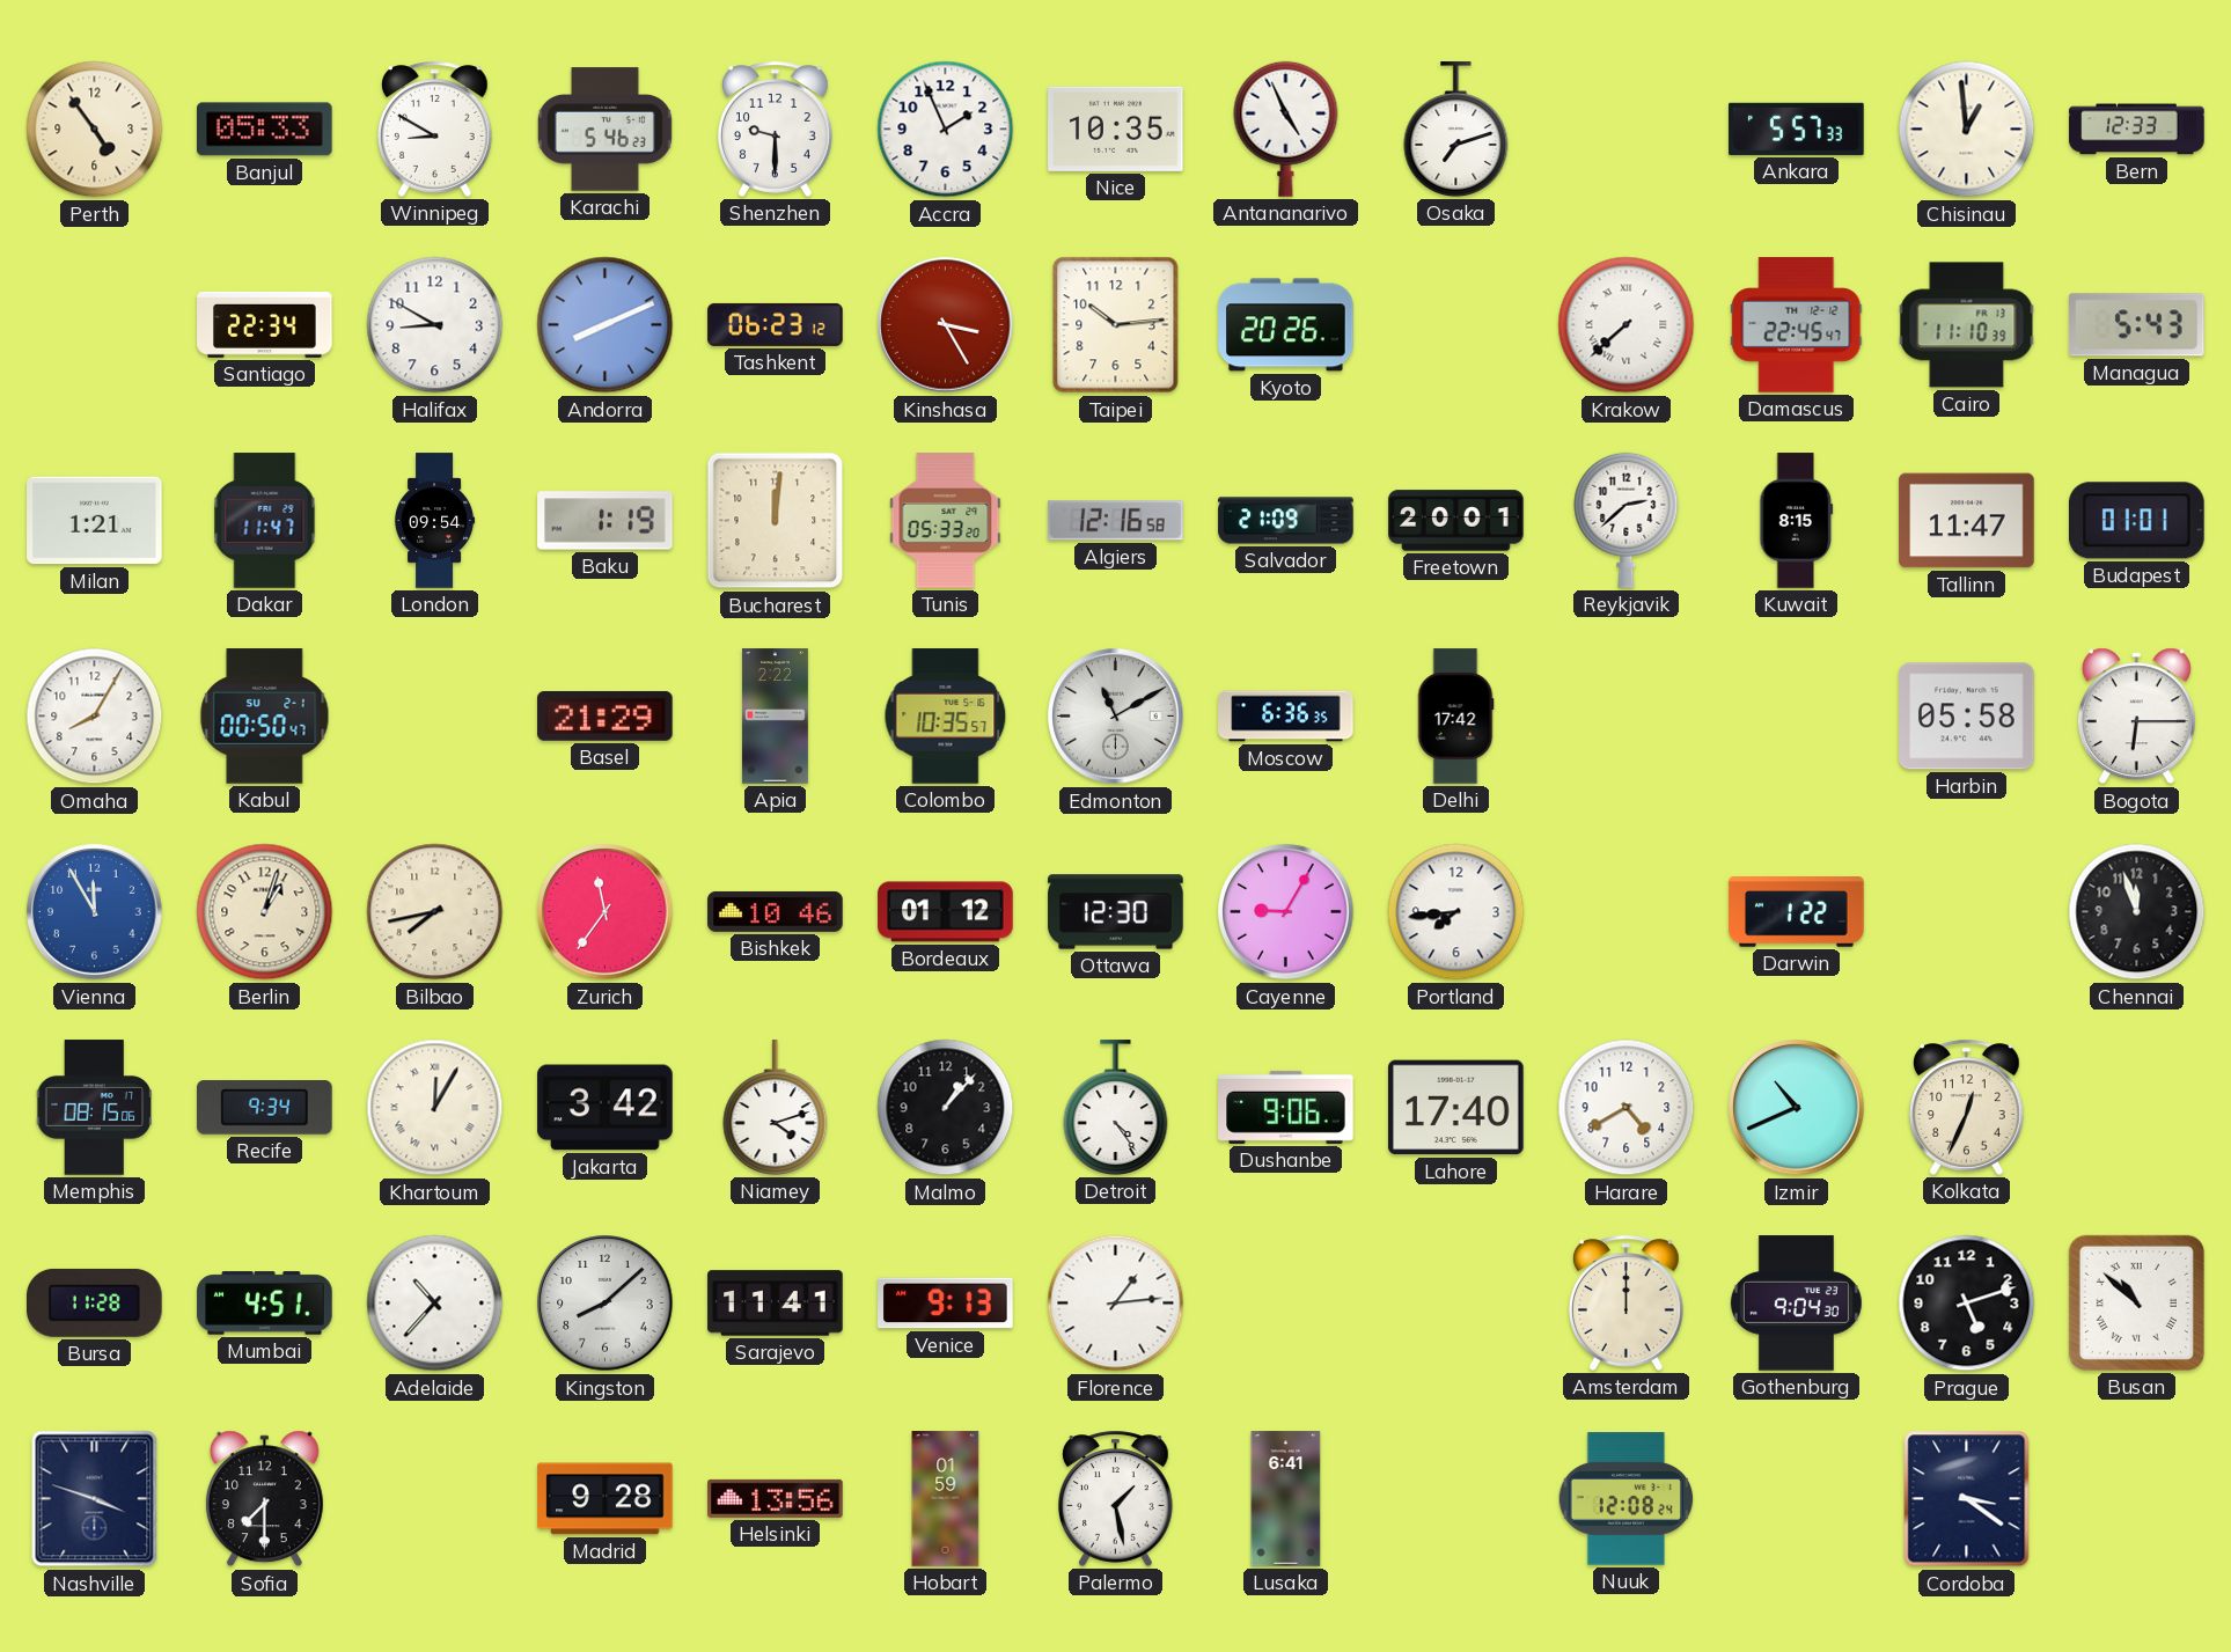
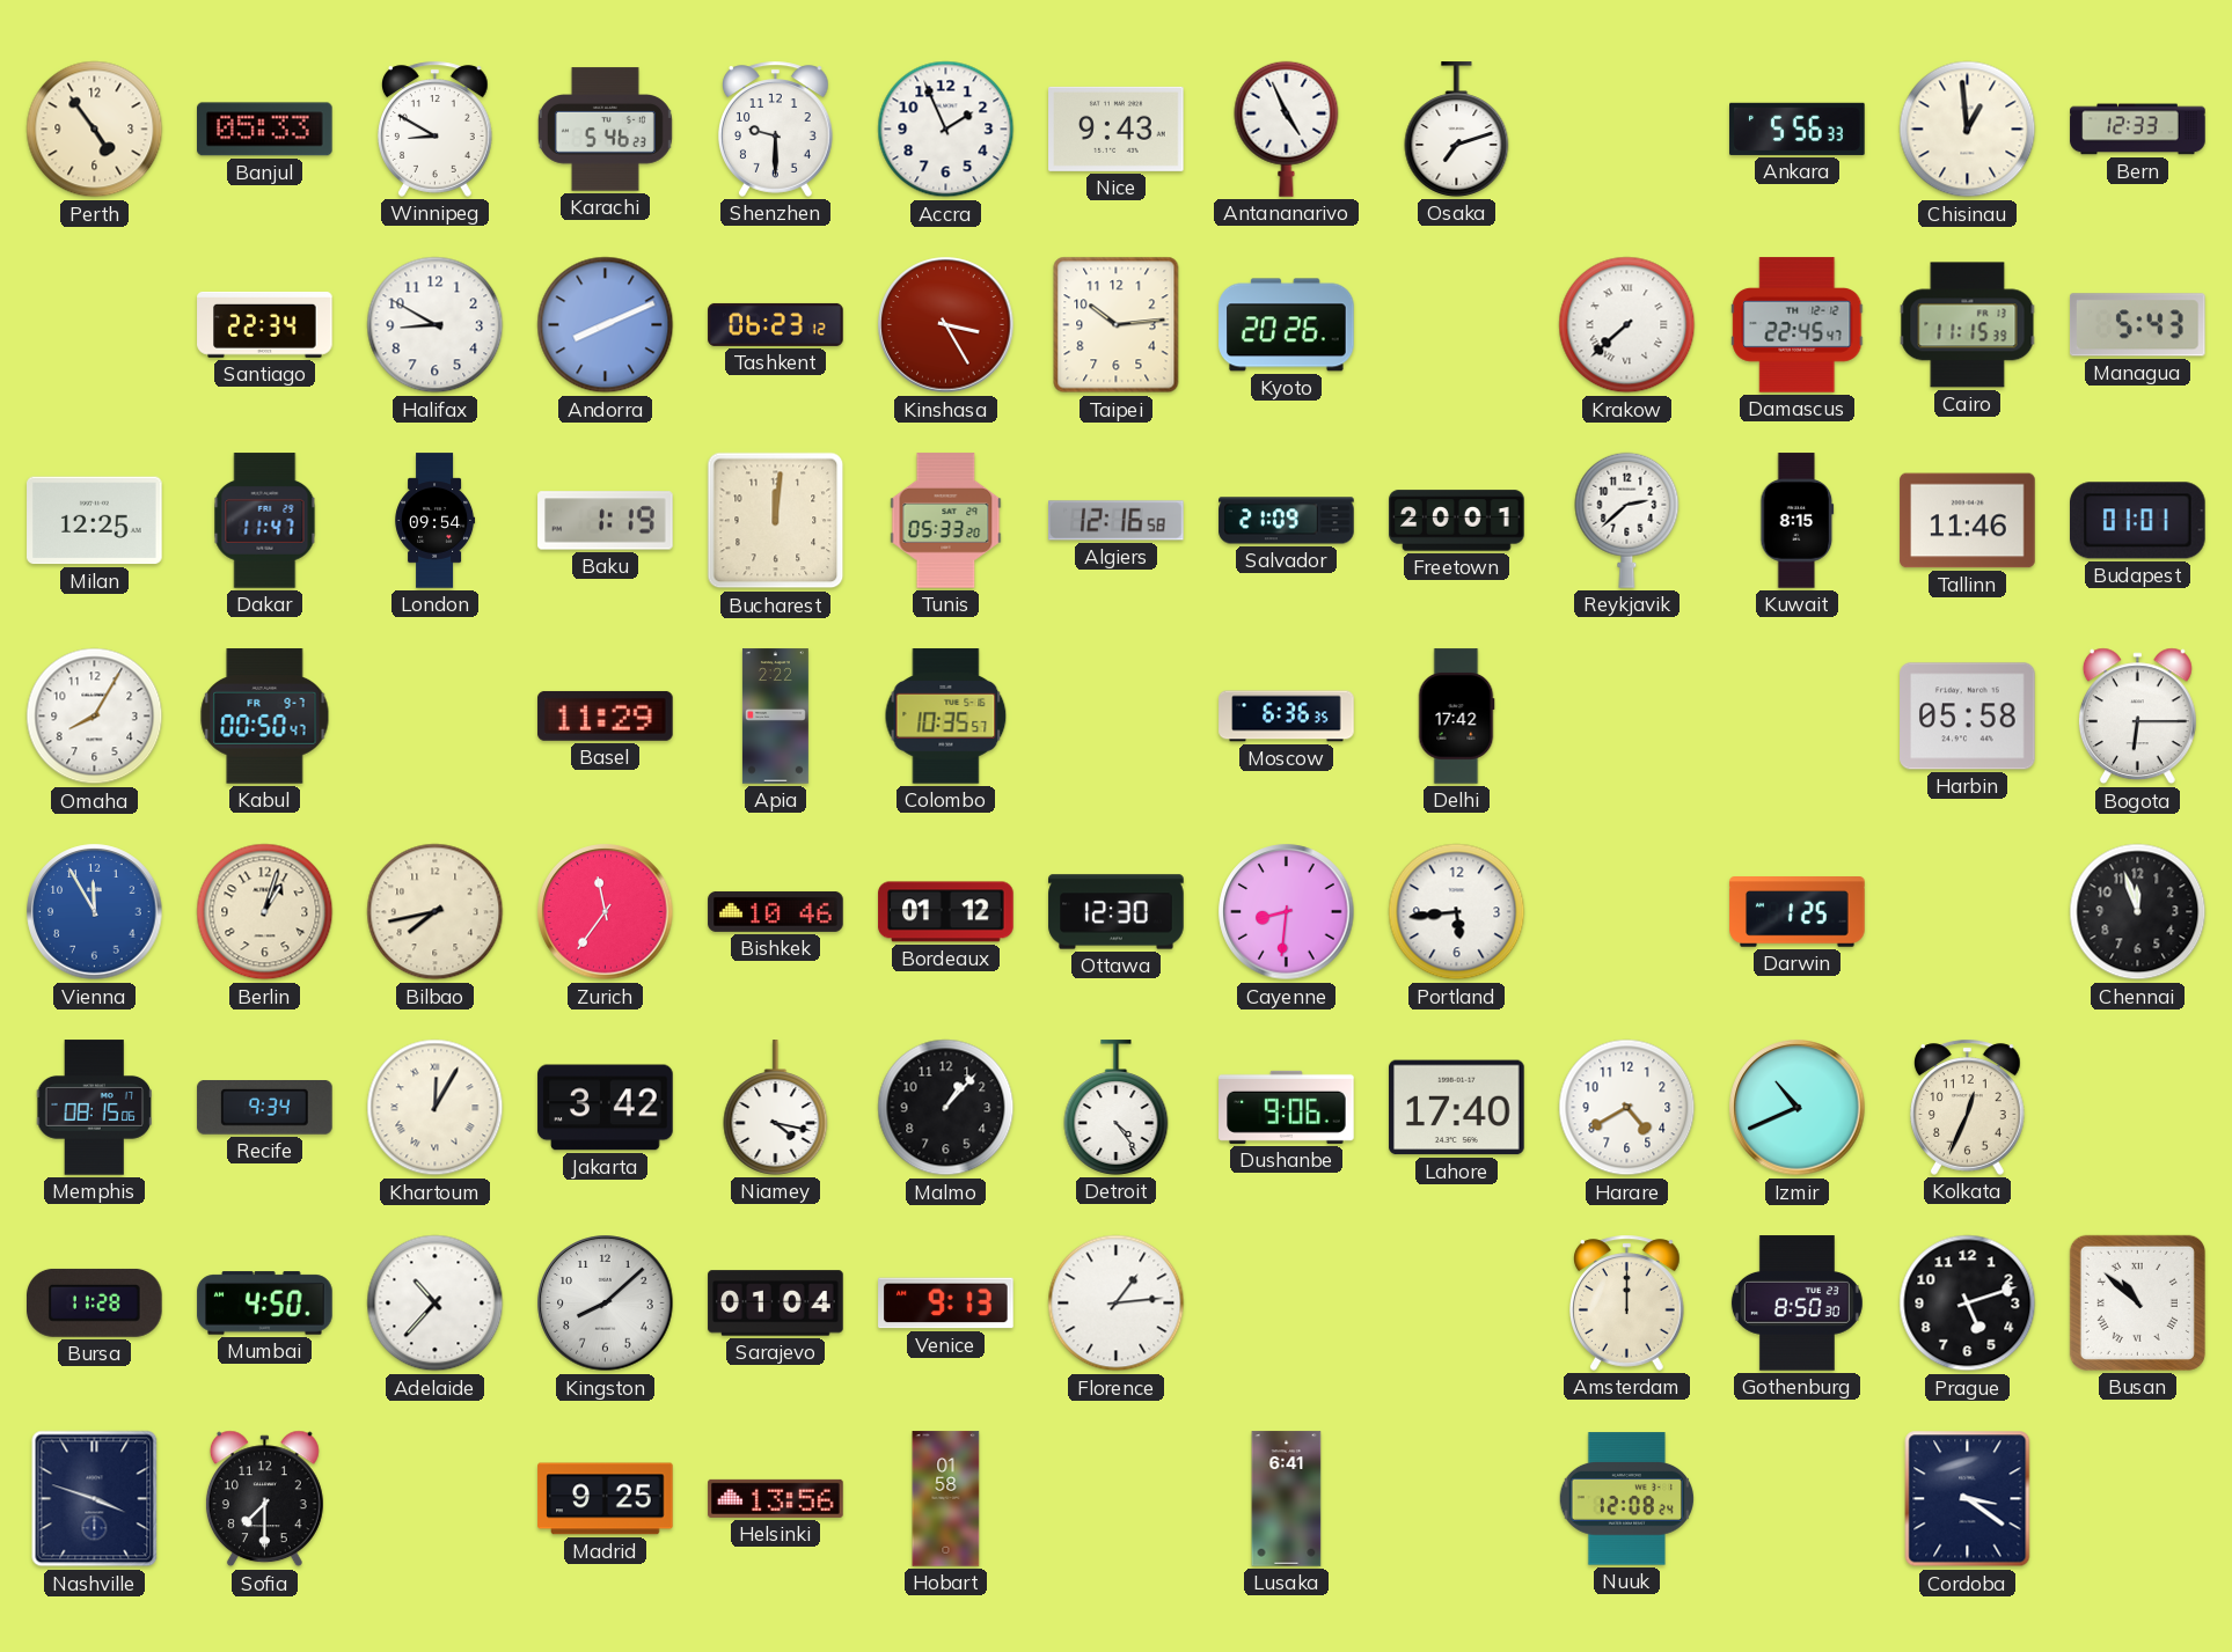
Nice: 10:35 -> 9:43 (1117, 129)
Ankara: 5:57 -> 5:56 (1798, 129)
Cairo: 11:10 -> 11:15 (1968, 325)
Milan: 1:21 -> 12:25 (95, 521)
Tallinn: 11:47 -> 11:46 (1968, 521)
Kabul date: SU 2-1 -> FR 9-7 (265, 717)
Basel: 21:29 -> 11:29 (606, 715)
Edmonton: 11:10 -> none (1116, 717)
Cayenne: 9:05 -> 8:31 (1287, 912)
Portland: 7:44 -> 5:44 (1457, 912)
Darwin: 1:22 -> 1:25 (1798, 912)
Niamey: 4:12 -> 4:17 (776, 1108)
Mumbai: 4:51 -> 4:50 (265, 1304)
Sarajevo: 11:41 -> 01:04 (776, 1304)
Gothenburg: 9:04 -> 8:50 (1796, 1304)
Madrid: 9:28 -> 9:25 (606, 1499)
Hobart: 01:59 -> 01:58 (946, 1499)
Palermo: 1:28 -> none (1116, 1498)
